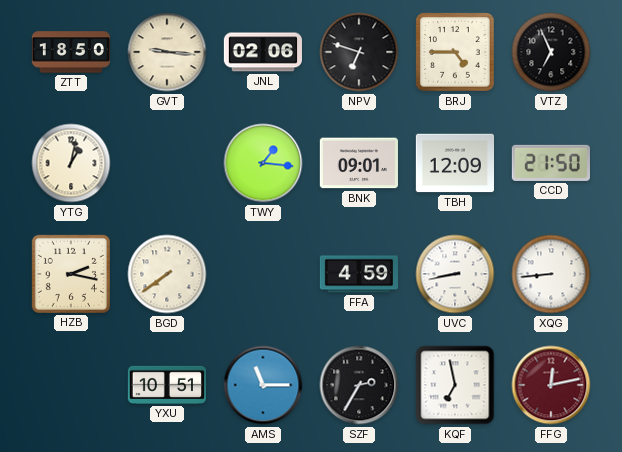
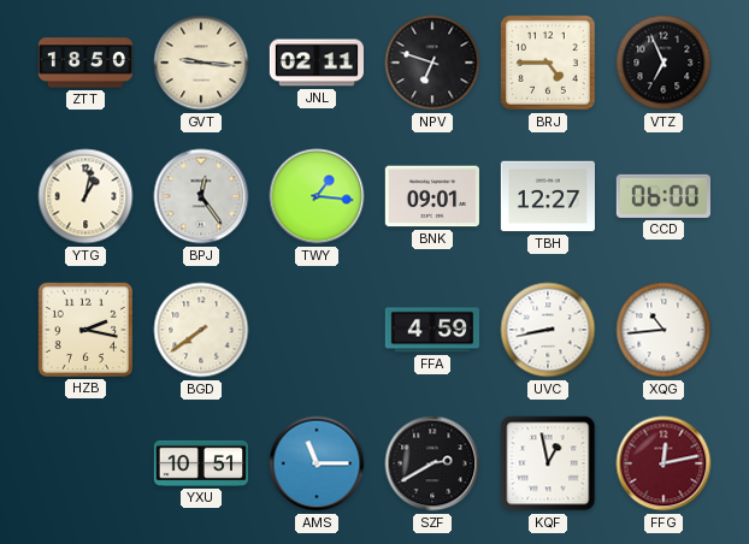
JNL: 02:06 -> 02:11 (315, 63)
BPJ: none -> 12:24 (201, 196)
TBH: 12:09 -> 12:27 (547, 196)
CCD: 21:50 -> 06:00 (664, 196)
XQG: 8:44 -> 10:44 (664, 330)
SZF: 2:35 -> 2:40 (432, 463)
KQF: 6:58 -> 12:58 (548, 463)
